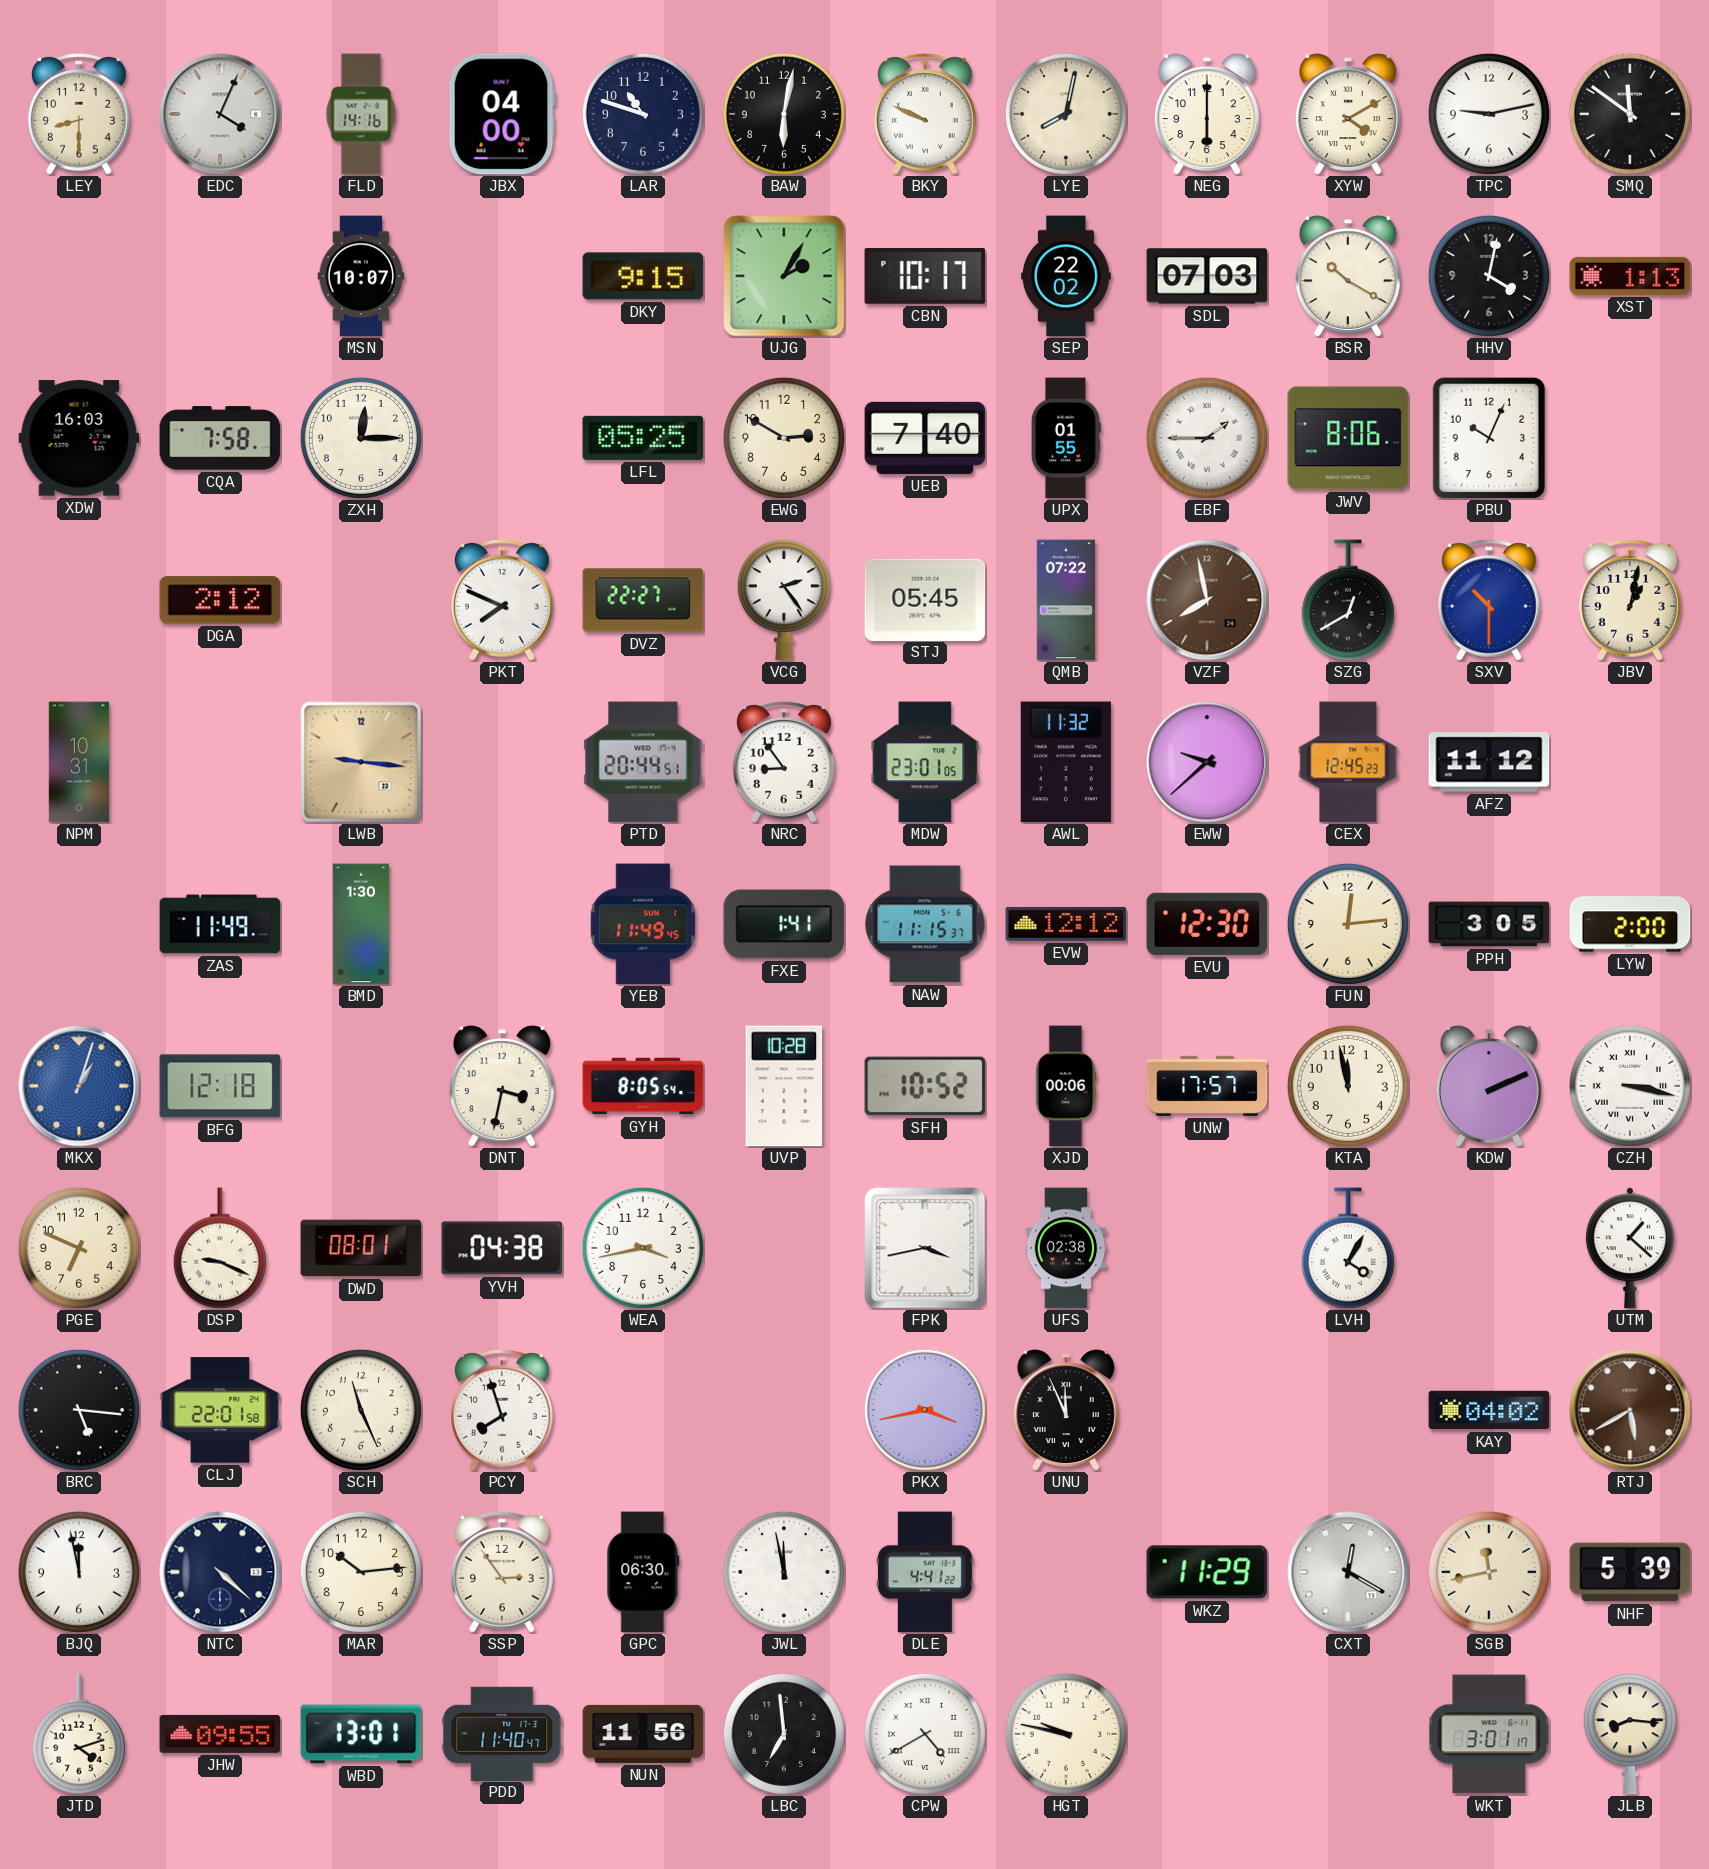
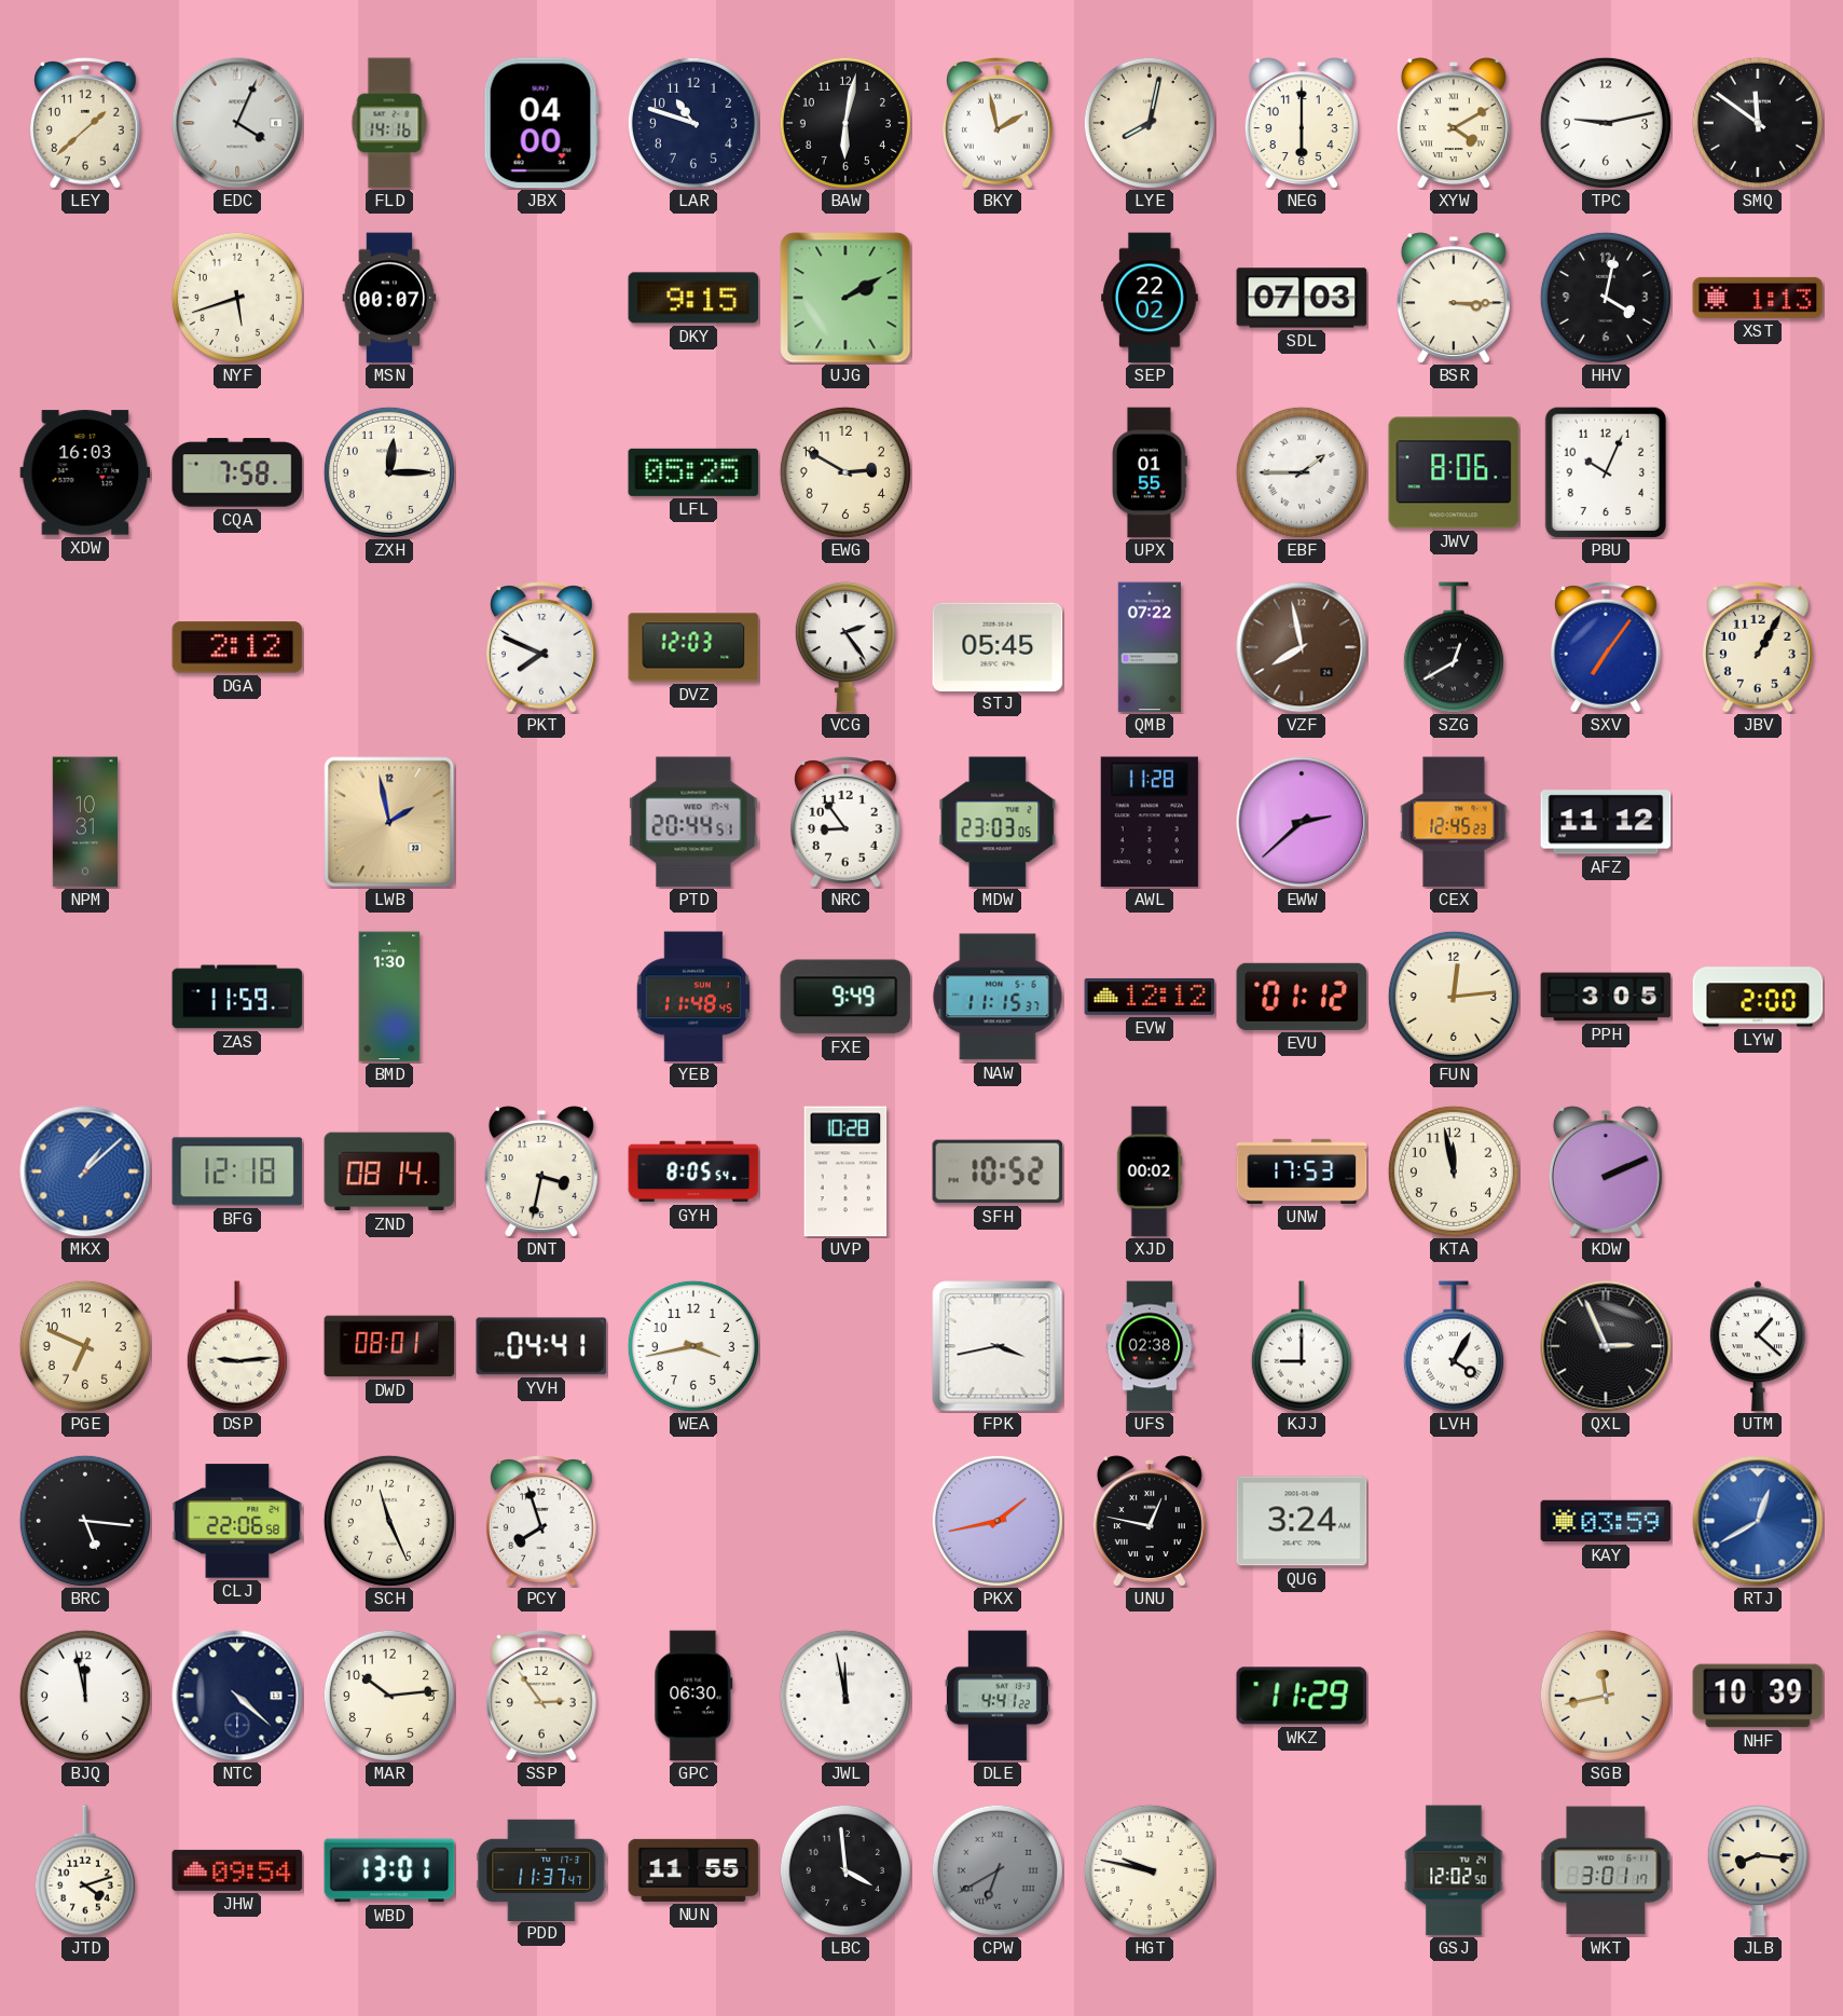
LEY: 8:30 -> 1:38 (86, 123)
BKY: 9:49 -> 1:58 (999, 123)
NYF: none -> 5:42 (237, 298)
MSN: 10:07 -> 00:07 (389, 298)
UJG: 2:05 -> 2:10 (845, 298)
CBN: 10:17 -> none (925, 276)
BSR: 10:20 -> 3:15 (1454, 298)
UEB: 7:40 -> none (925, 438)
DVZ: 22:27 -> 12:03 (693, 647)
SXV: 10:30 -> 7:06 (1607, 647)
JBV: 1:02 -> 1:05 (1759, 647)
LWB: 9:16 -> 1:58 (389, 822)
MDW: 23:01 -> 23:03 (998, 822)
AWL: 11:32 -> 11:28 (1150, 822)
EWW: 9:38 -> 2:38 (1302, 822)
ZAS: 11:49 -> 11:59 (237, 997)
YEB: 11:49 -> 11:48 (693, 997)
FXE: 1:41 -> 9:49 (845, 997)
EVU: 12:30 -> 01:12 (1302, 997)
MKX: 1:03 -> 1:08 (85, 1171)
ZND: none -> 08:14 (389, 1171)
XJD: 00:06 -> 00:02 (1150, 1171)
UNW: 17:57 -> 17:53 (1302, 1171)
CZH: 3:17 -> none (1630, 1086)
DSP: 9:19 -> 9:14 (237, 1346)
YVH: 04:38 -> 04:41 (541, 1346)
KJJ: none -> 9:00 (1302, 1346)
QXL: none -> 2:56 (1606, 1346)
CLJ: 22:01 -> 22:06 (237, 1521)
PKX: 3:43 -> 1:43 (998, 1521)
UNU: 11:56 -> 12:47 (1150, 1521)
QUG: none -> 3:24 (1302, 1521)
KAY: 04:02 -> 03:59 (1606, 1521)
RTJ: 5:40 -> 12:40 (1758, 1521)
RTJ dial: brown -> blue (1758, 1521)
CXT: 12:20 -> none (1348, 1572)
NHF: 5:39 -> 10:39 (1758, 1696)
JHW: 09:55 -> 09:54 (237, 1870)
PDD: 11:40 -> 11:37 (541, 1869)
NUN: 11:56 -> 11:55 (693, 1870)
LBC: 6:59 -> 3:59 (845, 1870)
CPW: 4:40 -> 6:40 (998, 1870)
CPW dial: white -> grey (998, 1870)
GSJ: none -> 12:02 (1454, 1870)
